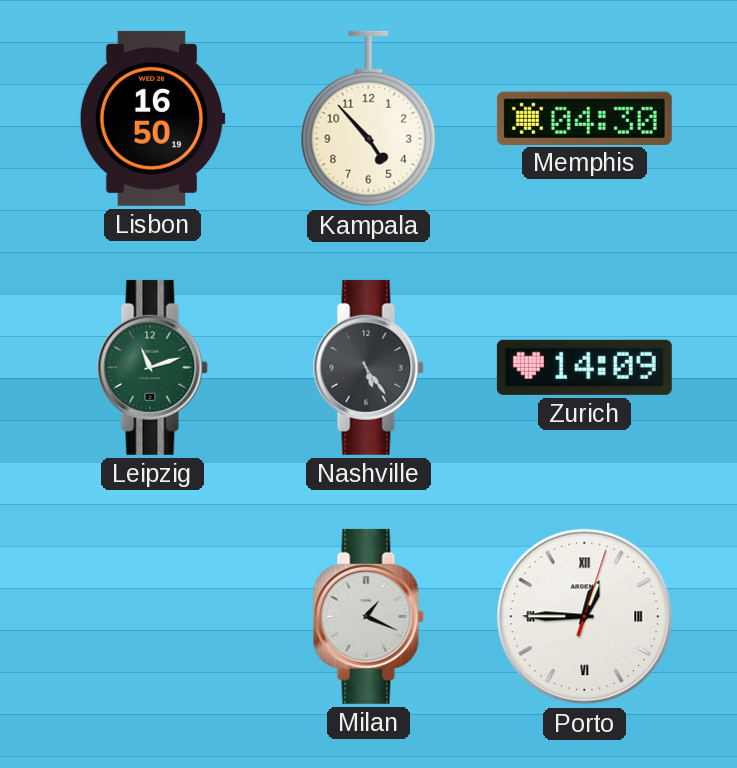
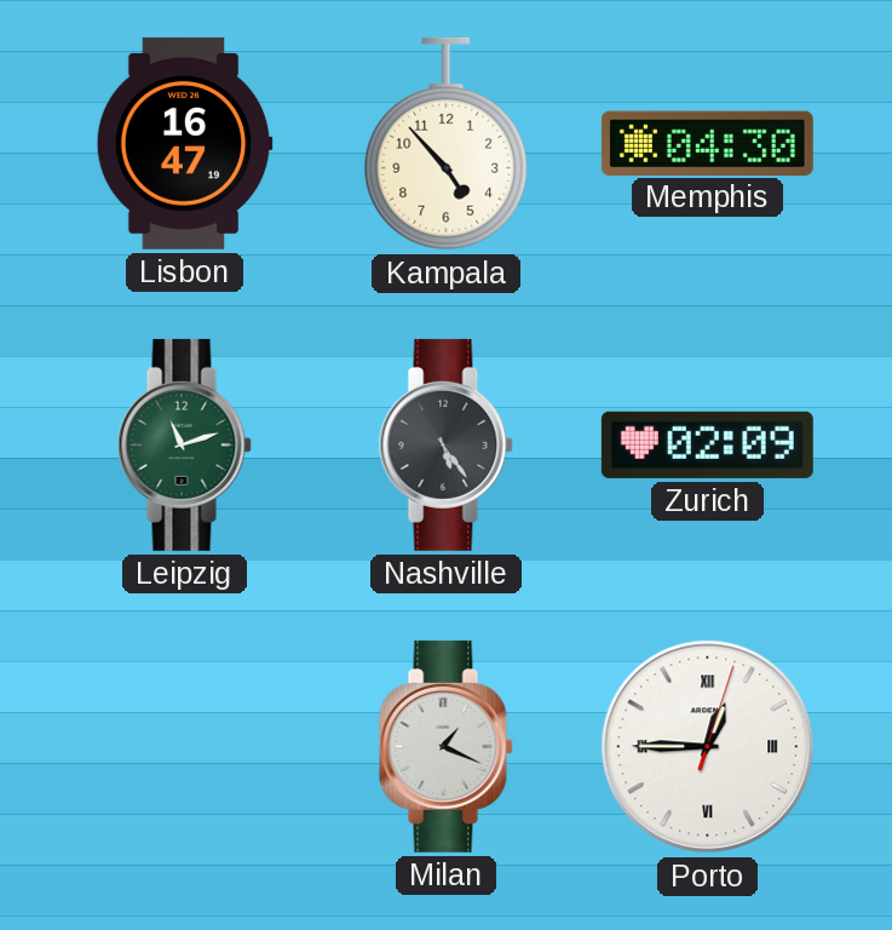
Lisbon: 16:50 -> 16:47 (184, 143)
Zurich: 14:09 -> 02:09 (707, 444)
